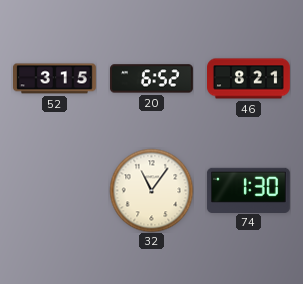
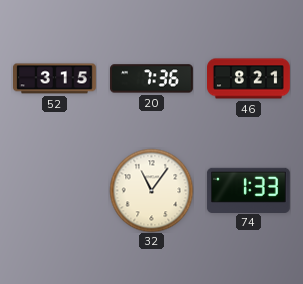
20: 6:52 -> 7:36 (152, 79)
74: 1:30 -> 1:33 (248, 190)
